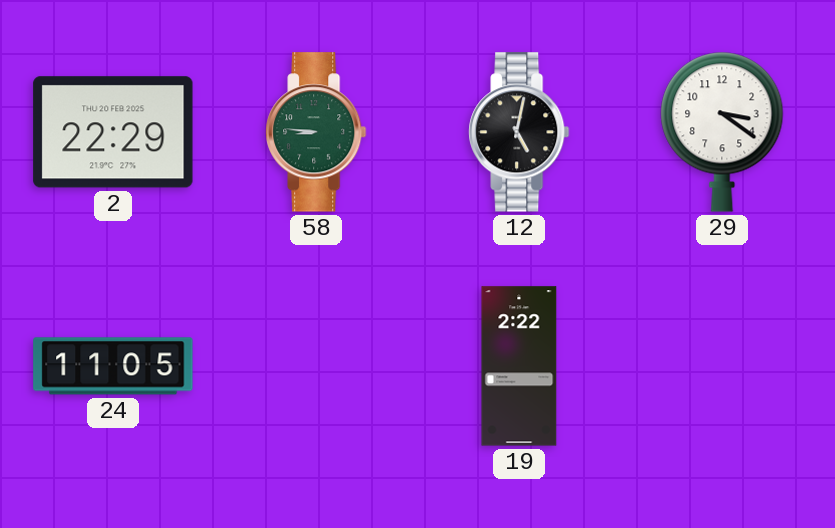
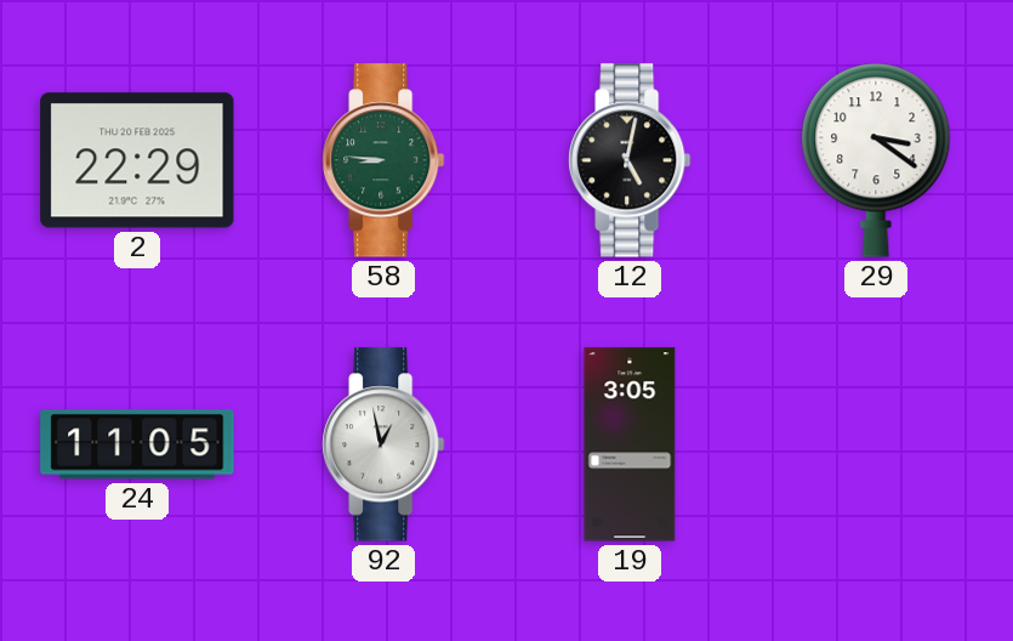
92: none -> 12:58 (383, 444)
19: 2:22 -> 3:05 (630, 444)
